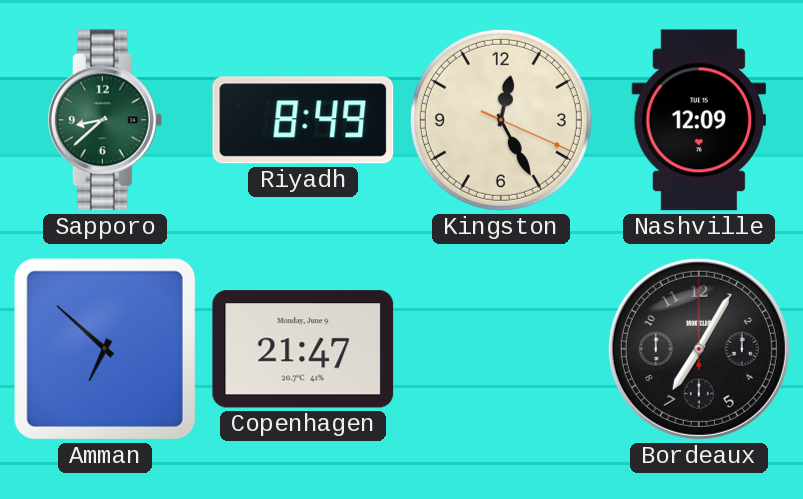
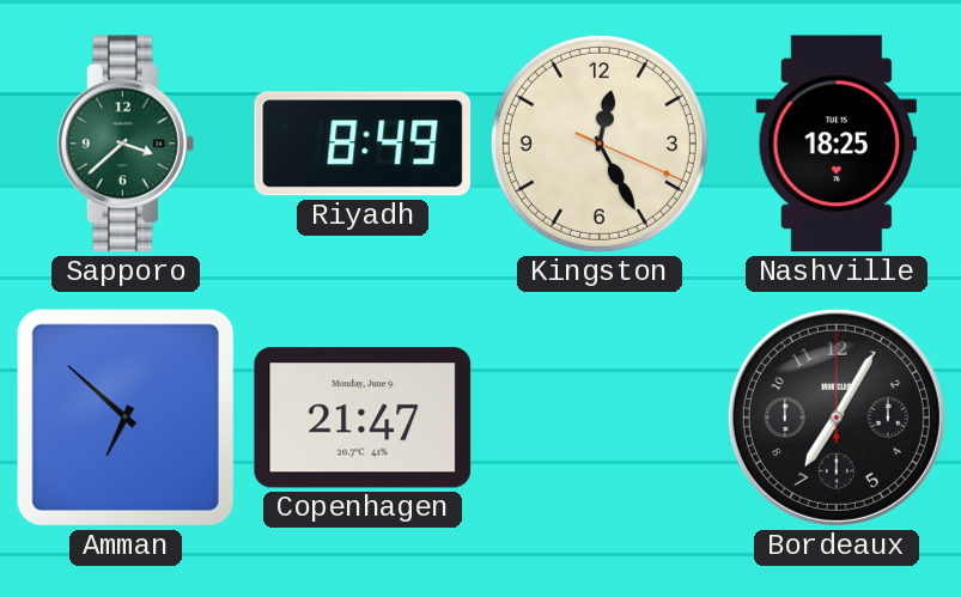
Sapporo: 8:38 -> 3:38 (126, 144)
Nashville: 12:09 -> 18:25 (835, 144)
